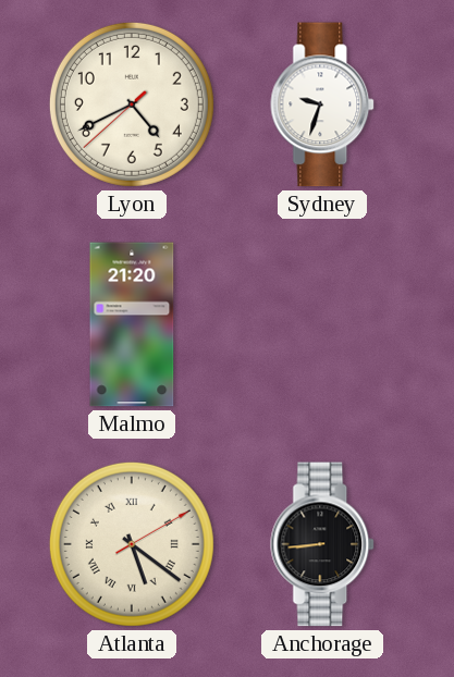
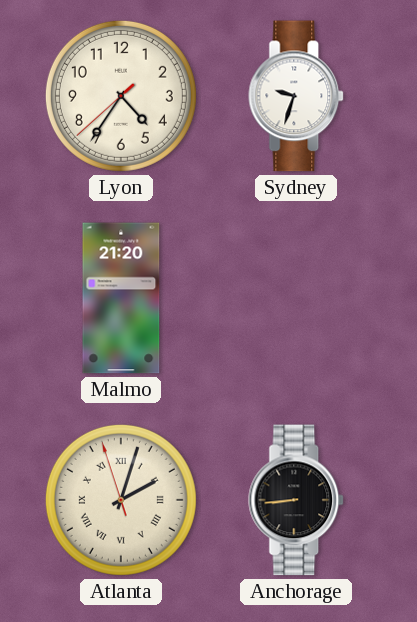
Lyon: 4:40 -> 4:35 (121, 96)
Atlanta: 5:21 -> 2:02 (121, 500)
